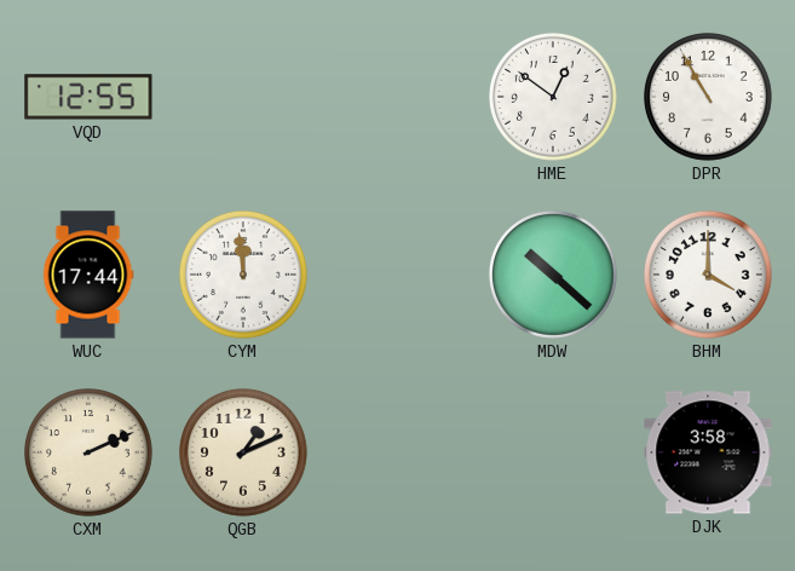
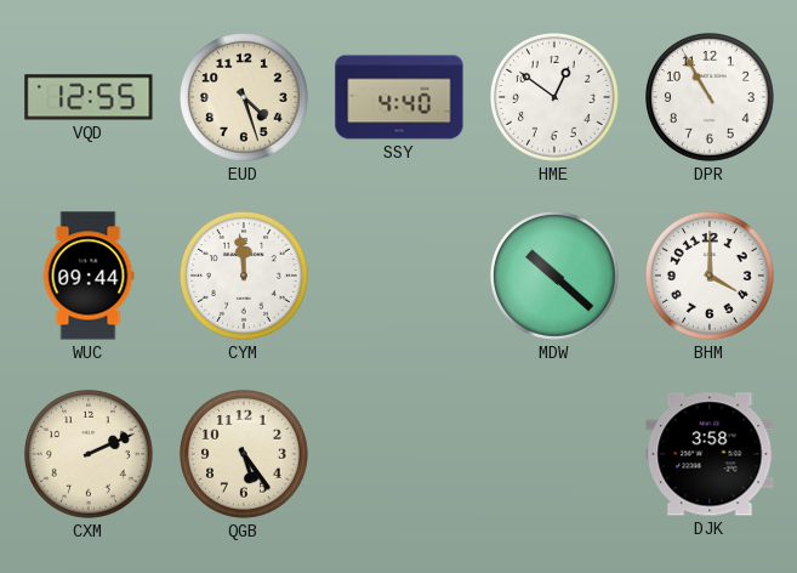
EUD: none -> 4:27 (245, 98)
SSY: none -> 4:40 (399, 97)
WUC: 17:44 -> 09:44 (89, 276)
QGB: 1:11 -> 5:24 (245, 455)
